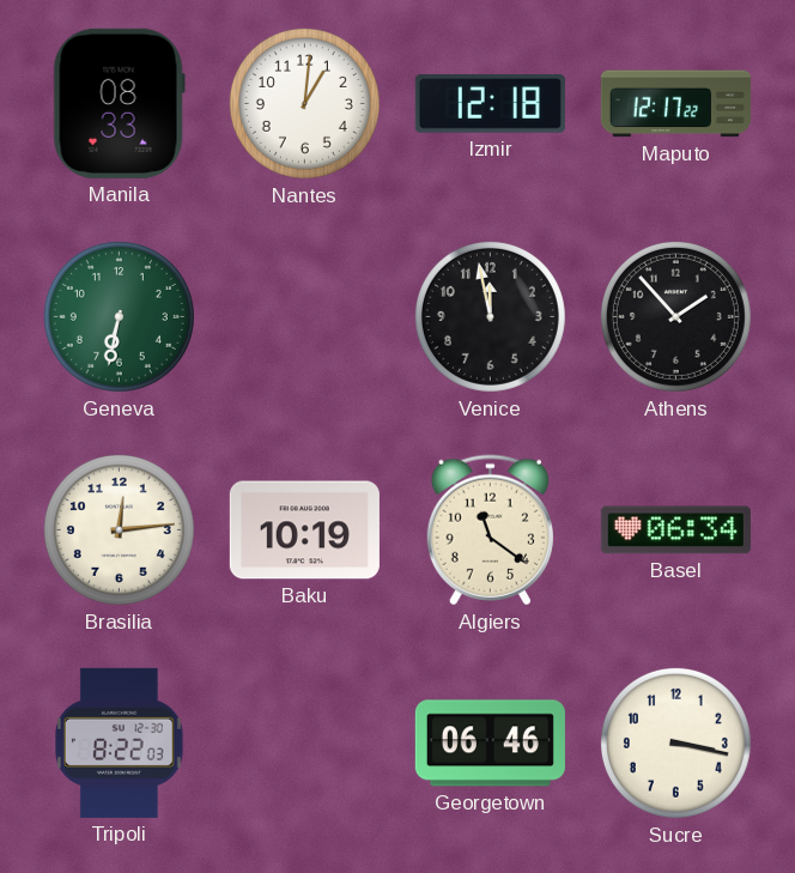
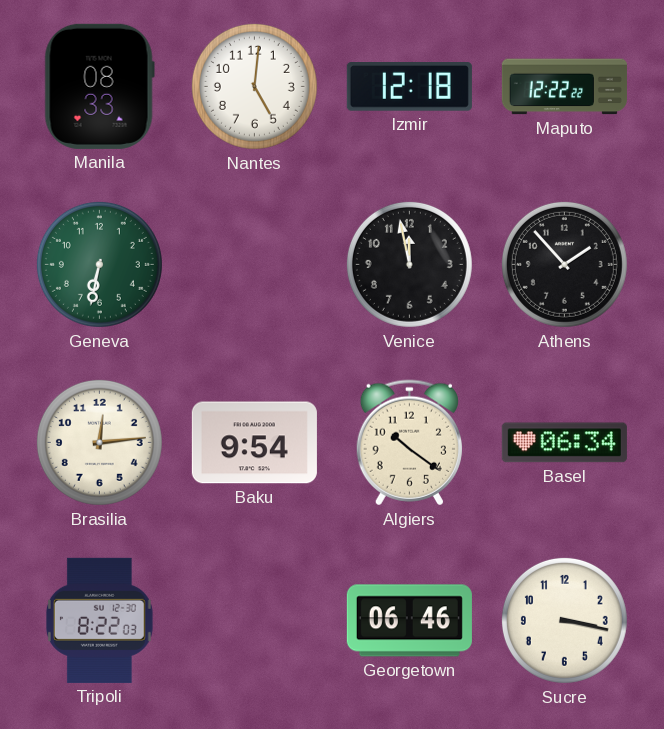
Nantes: 1:01 -> 5:01 (254, 86)
Maputo: 12:17 -> 12:22 (564, 87)
Baku: 10:19 -> 9:54 (254, 443)
Algiers: 11:21 -> 10:21 (409, 443)
